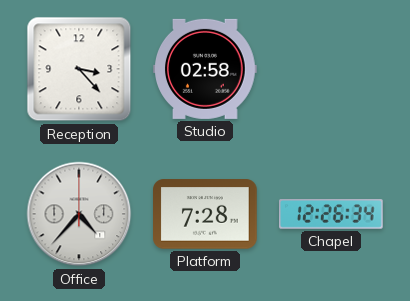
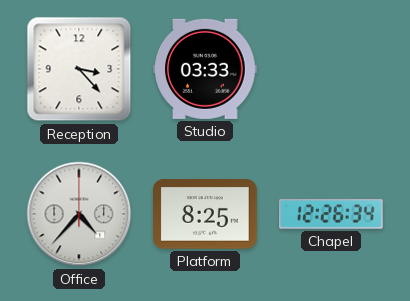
Studio: 02:58 -> 03:33 (206, 69)
Platform: 7:28 -> 8:25 (206, 214)
